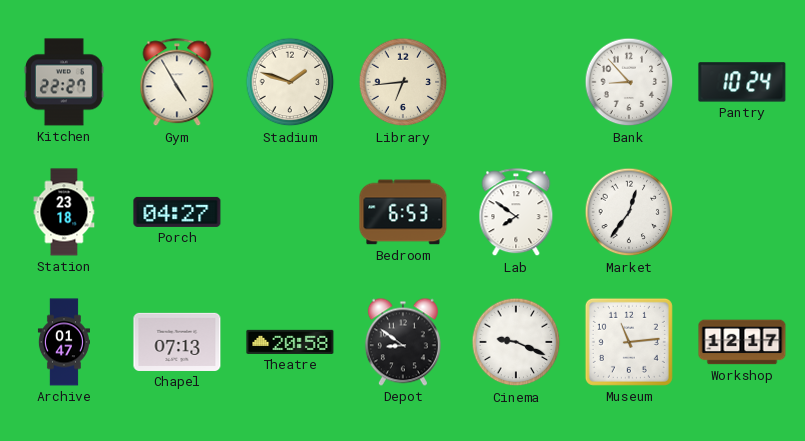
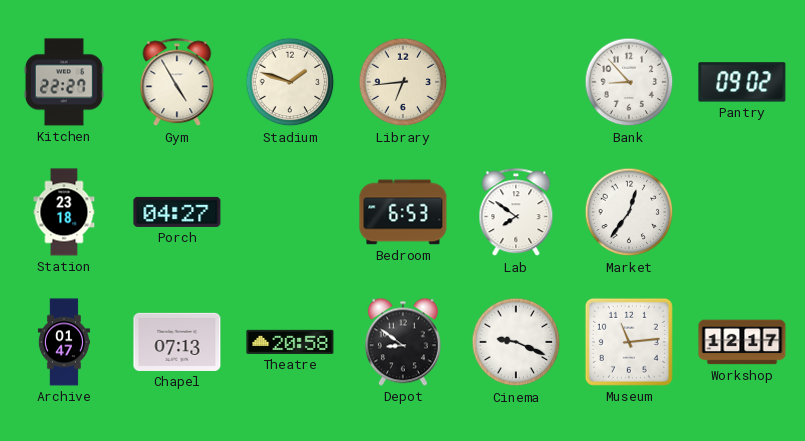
Pantry: 10:24 -> 09:02 (742, 82)
